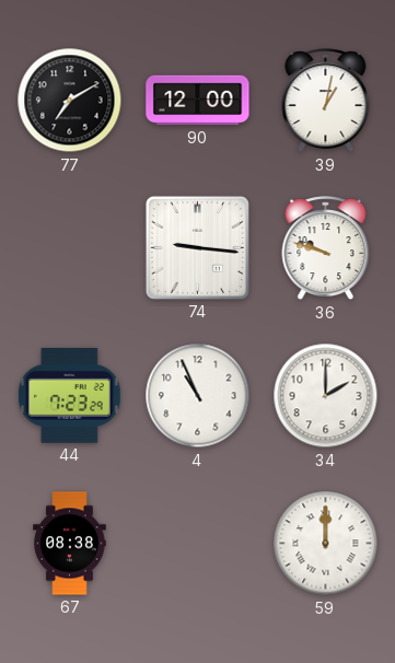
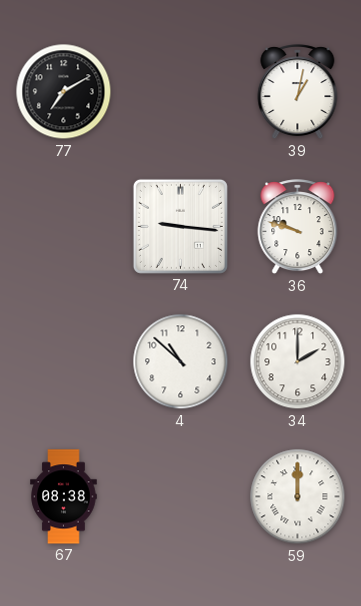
90: 12:00 -> none (198, 101)
44: 7:23 -> none (69, 396)
4: 10:56 -> 10:52 (181, 362)
